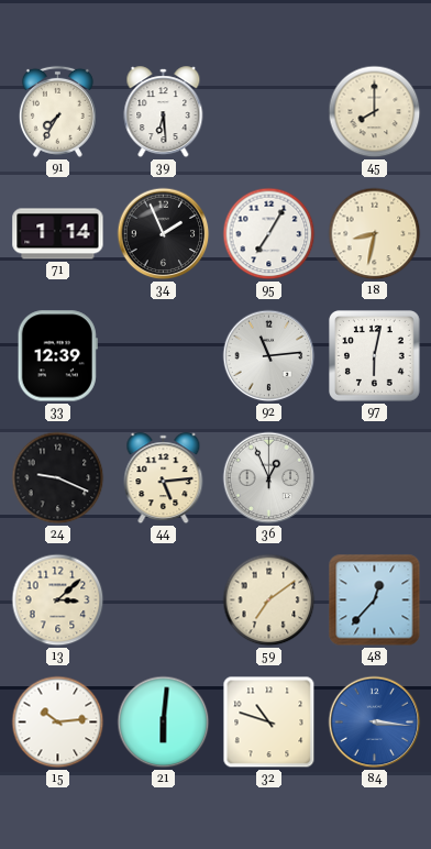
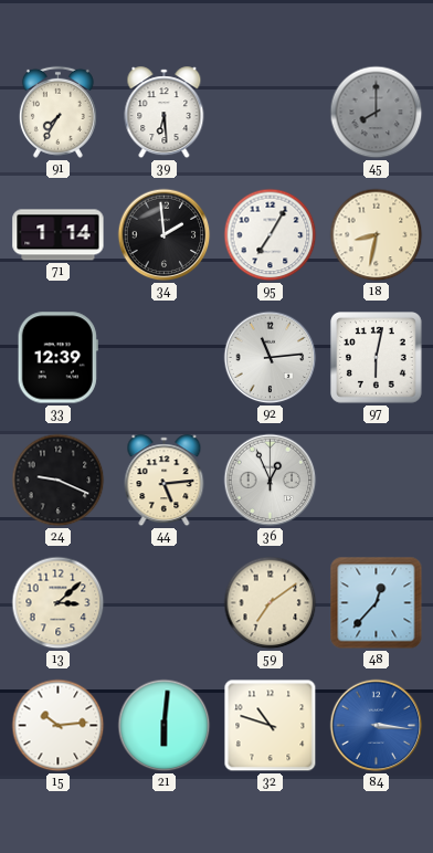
45 dial: cream -> grey (377, 113)
34: 1:56 -> 1:59 (165, 235)
